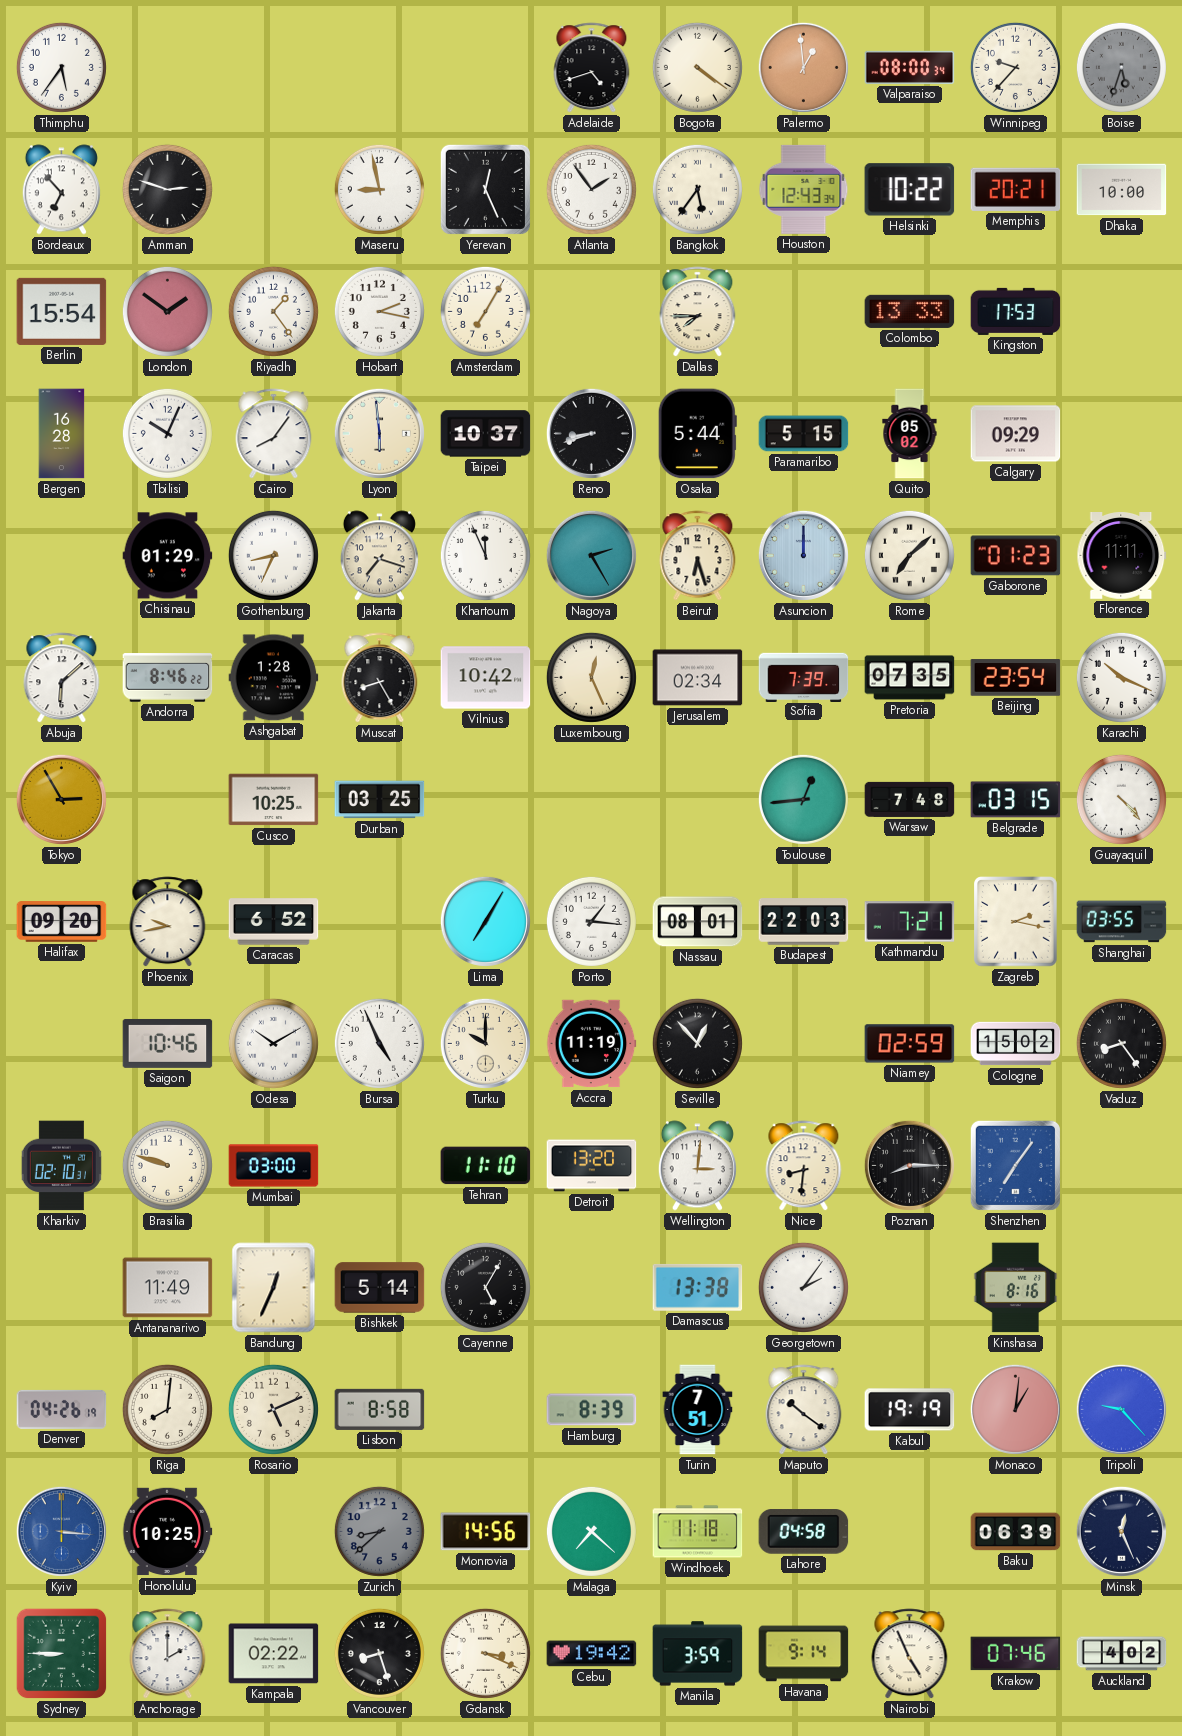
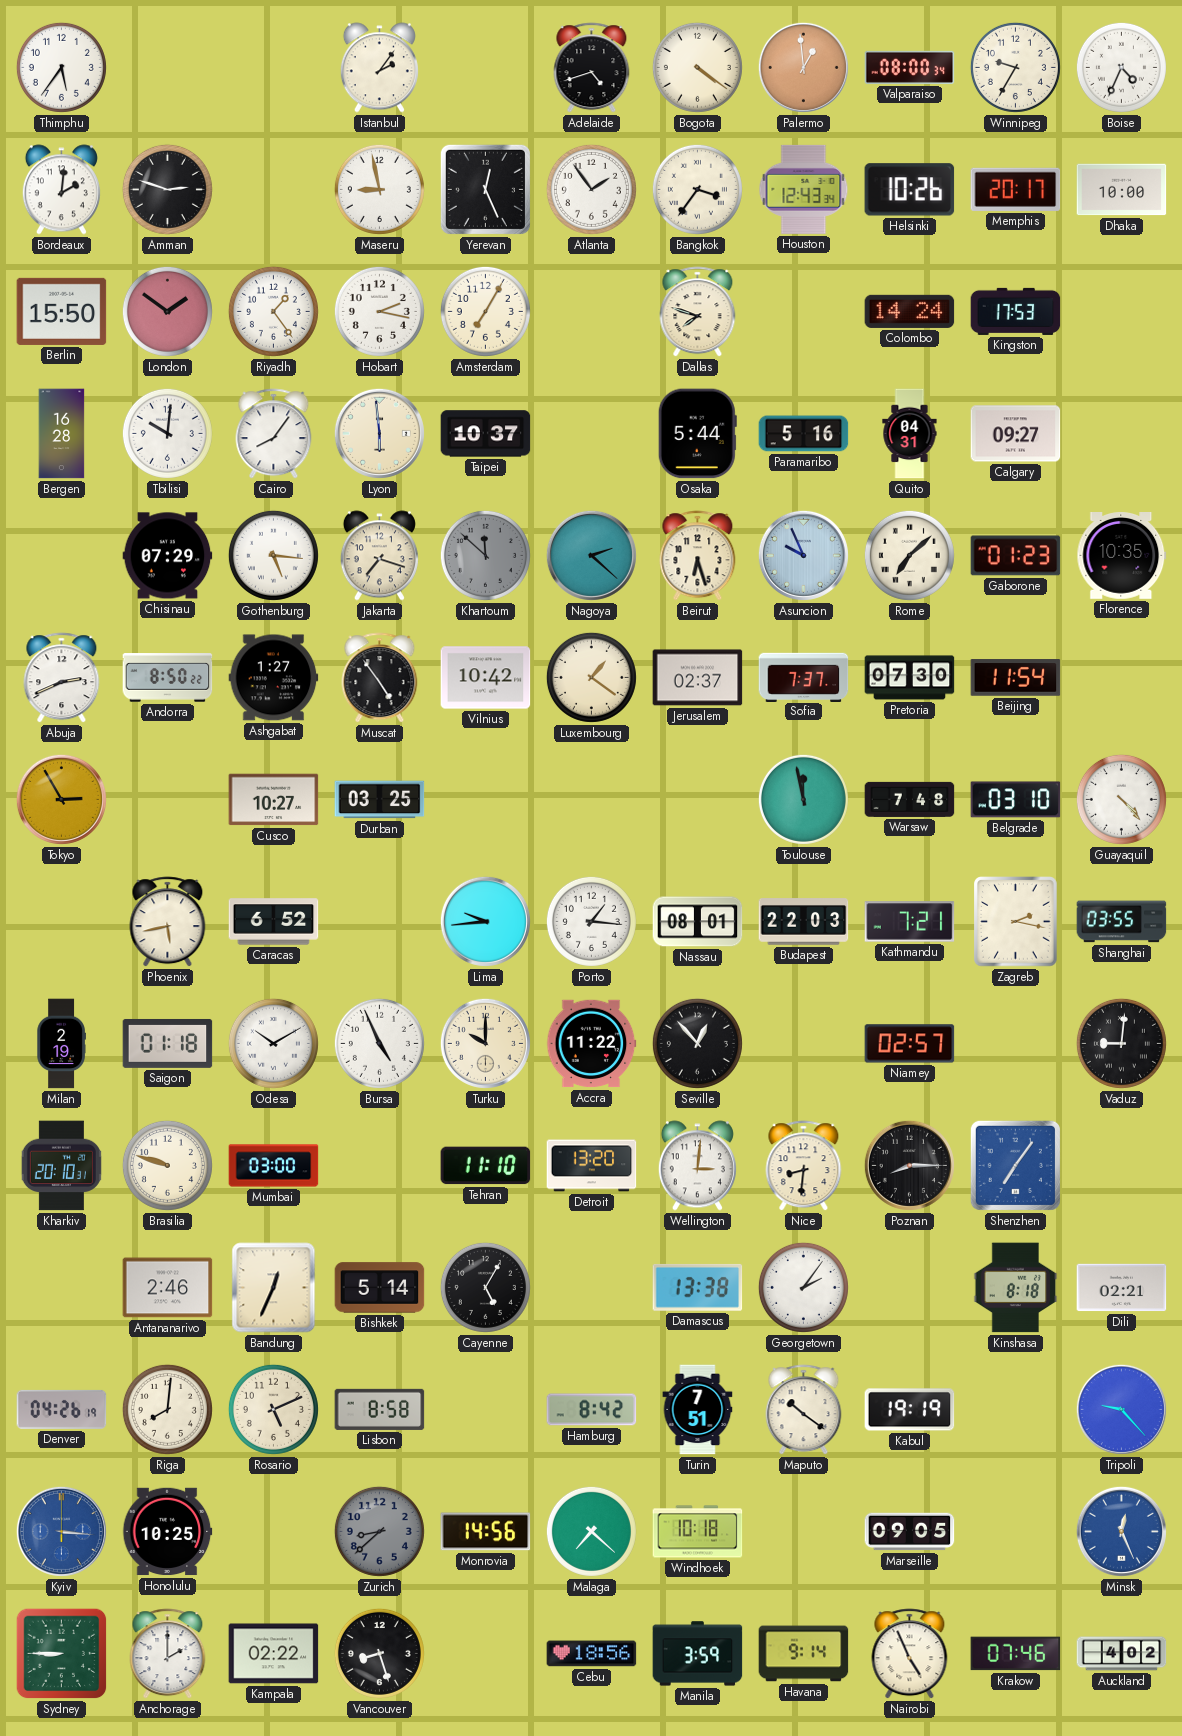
Istanbul: none -> 2:06 (379, 68)
Winnipeg: 9:37 -> 9:35 (1015, 67)
Boise: 5:33 -> 4:34 (1121, 67)
Boise dial: grey -> white (1121, 67)
Bordeaux: 6:53 -> 2:01 (61, 190)
Bangkok: 5:36 -> 3:36 (697, 189)
Helsinki: 10:22 -> 10:26 (910, 190)
Memphis: 20:21 -> 20:17 (1016, 189)
Berlin: 15:54 -> 15:50 (62, 311)
Dallas: 7:45 -> 7:48 (698, 312)
Colombo: 13:33 -> 14:24 (910, 311)
Tbilisi: 10:04 -> 10:01 (167, 433)
Reno: 8:42 -> none (591, 433)
Paramaribo: 5:15 -> 5:16 (804, 434)
Quito: 05:02 -> 04:31 (910, 434)
Calgary: 09:29 -> 09:27 (1016, 434)
Chisinau: 01:29 -> 07:29 (168, 556)
Gothenburg: 8:34 -> 5:16 (273, 555)
Khartoum: 11:56 -> 11:52 (485, 555)
Khartoum dial: white -> grey (485, 555)
Nagoya: 2:25 -> 2:22 (591, 555)
Asuncion: 12:00 -> 9:56 (803, 555)
Florence: 11:11 -> 10:35 (1122, 556)
Abuja: 6:08 -> 2:41 (62, 678)
Andorra: 8:46 -> 8:50 (168, 678)
Ashgabat: 1:28 -> 1:27 (274, 678)
Muscat: 8:25 -> 4:54 (380, 678)
Luxembourg: 12:26 -> 1:21 (591, 677)
Jerusalem: 02:34 -> 02:37 (698, 678)
Sofia: 7:39 -> 7:37 (804, 677)
Pretoria: 07:35 -> 07:30 (910, 678)
Beijing: 23:54 -> 11:54 (1016, 678)
Karachi: 10:19 -> none (1121, 677)
Cusco: 10:25 -> 10:27 (274, 800)
Toulouse: 12:44 -> 11:58 (803, 799)
Belgrade: 03:15 -> 03:10 (1016, 800)
Halifax: 09:20 -> none (62, 922)
Phoenix: 9:43 -> 5:43 (168, 922)
Lima: 7:05 -> 9:44 (485, 921)
Milan: none -> 2:19 (61, 1044)
Saigon: 10:46 -> 01:18 (168, 1043)
Accra: 11:19 -> 11:22 (592, 1044)
Niamey: 02:59 -> 02:57 (910, 1044)
Cologne: 15:02 -> none (1016, 1044)
Vaduz: 8:24 -> 9:01 (1121, 1043)
Kharkiv: 02:10 -> 20:10 (61, 1166)
Antananarivo: 11:49 -> 2:46 (168, 1288)
Kinshasa: 8:16 -> 8:18 (1016, 1288)
Dili: none -> 02:21 (1122, 1288)
Hamburg: 8:39 -> 8:42 (592, 1410)
Monaco: 1:01 -> none (1015, 1409)
Windhoek: 11:18 -> 10:18 (698, 1532)
Lahore: 04:58 -> none (804, 1532)
Marseille: none -> 09:05 (910, 1532)
Baku: 06:39 -> none (1016, 1532)
Minsk dial: navy -> blue (1121, 1531)
Gdansk: 3:19 -> none (485, 1653)
Cebu: 19:42 -> 18:56 (592, 1654)
